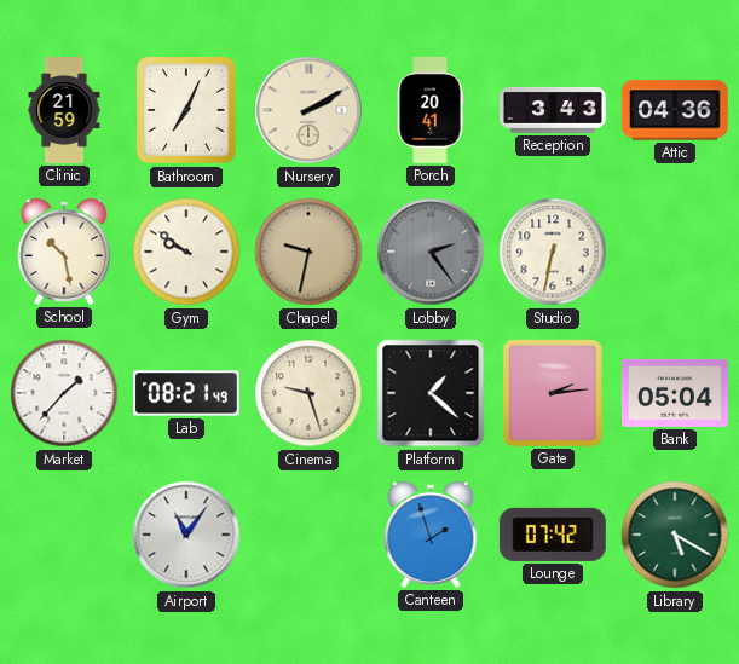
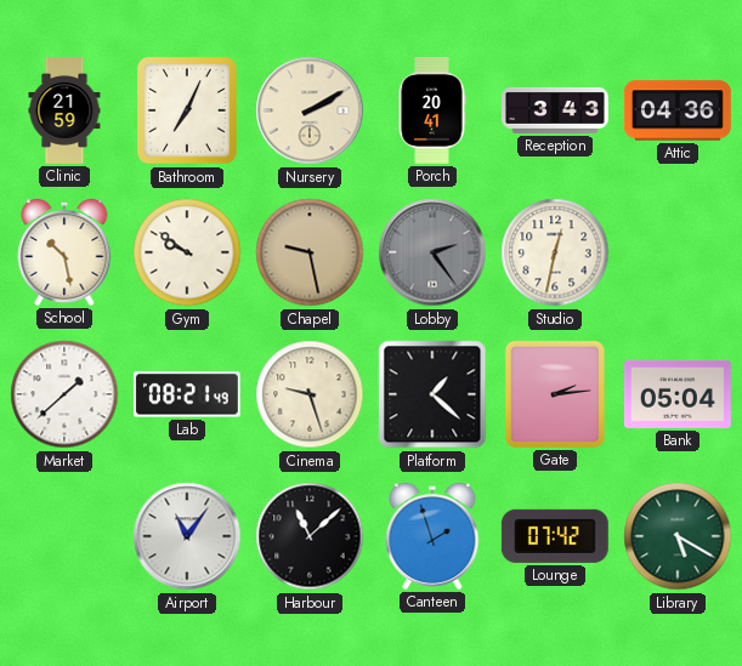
Chapel: 9:32 -> 9:28 (310, 252)
Studio: 6:32 -> 12:32 (555, 252)
Market: 1:37 -> 1:38 (64, 394)
Harbour: none -> 11:08 (310, 536)
